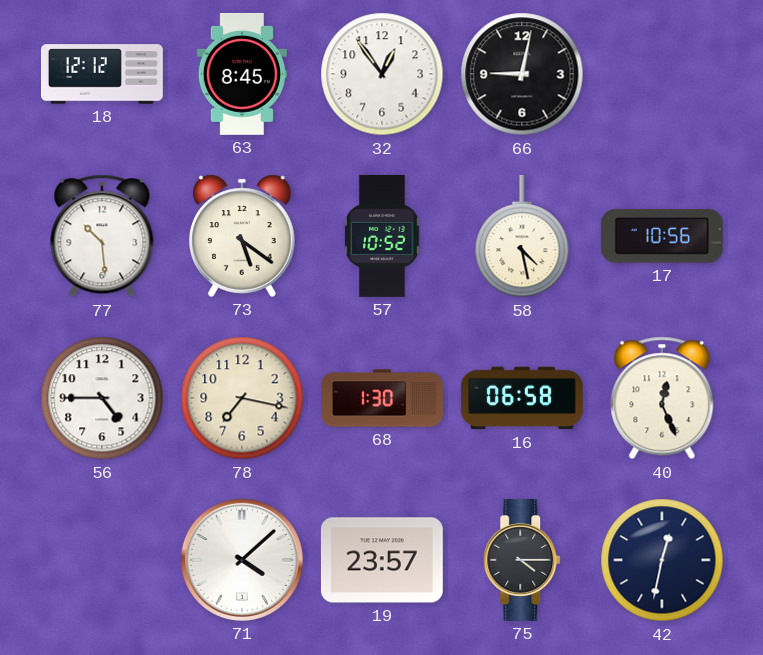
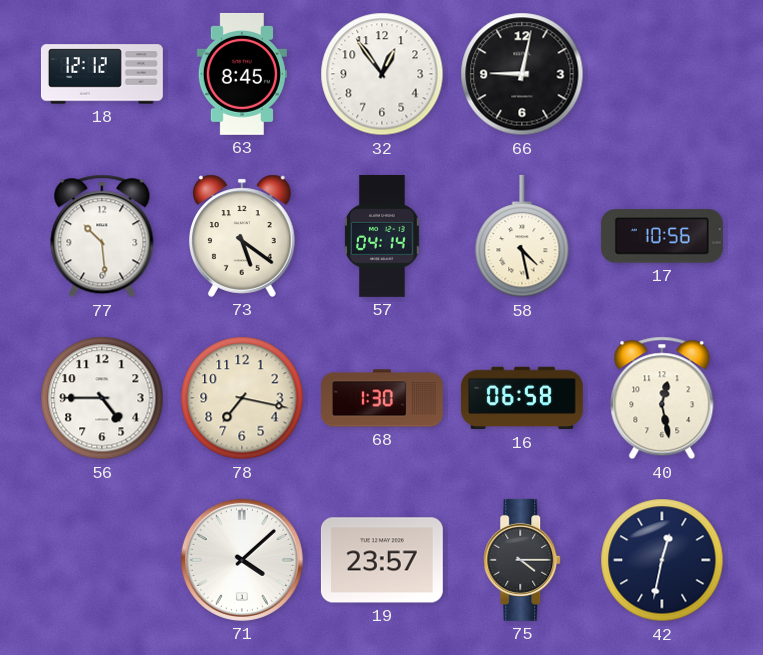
57: 10:52 -> 04:14 (382, 236)
40: 12:26 -> 12:28 (662, 398)
